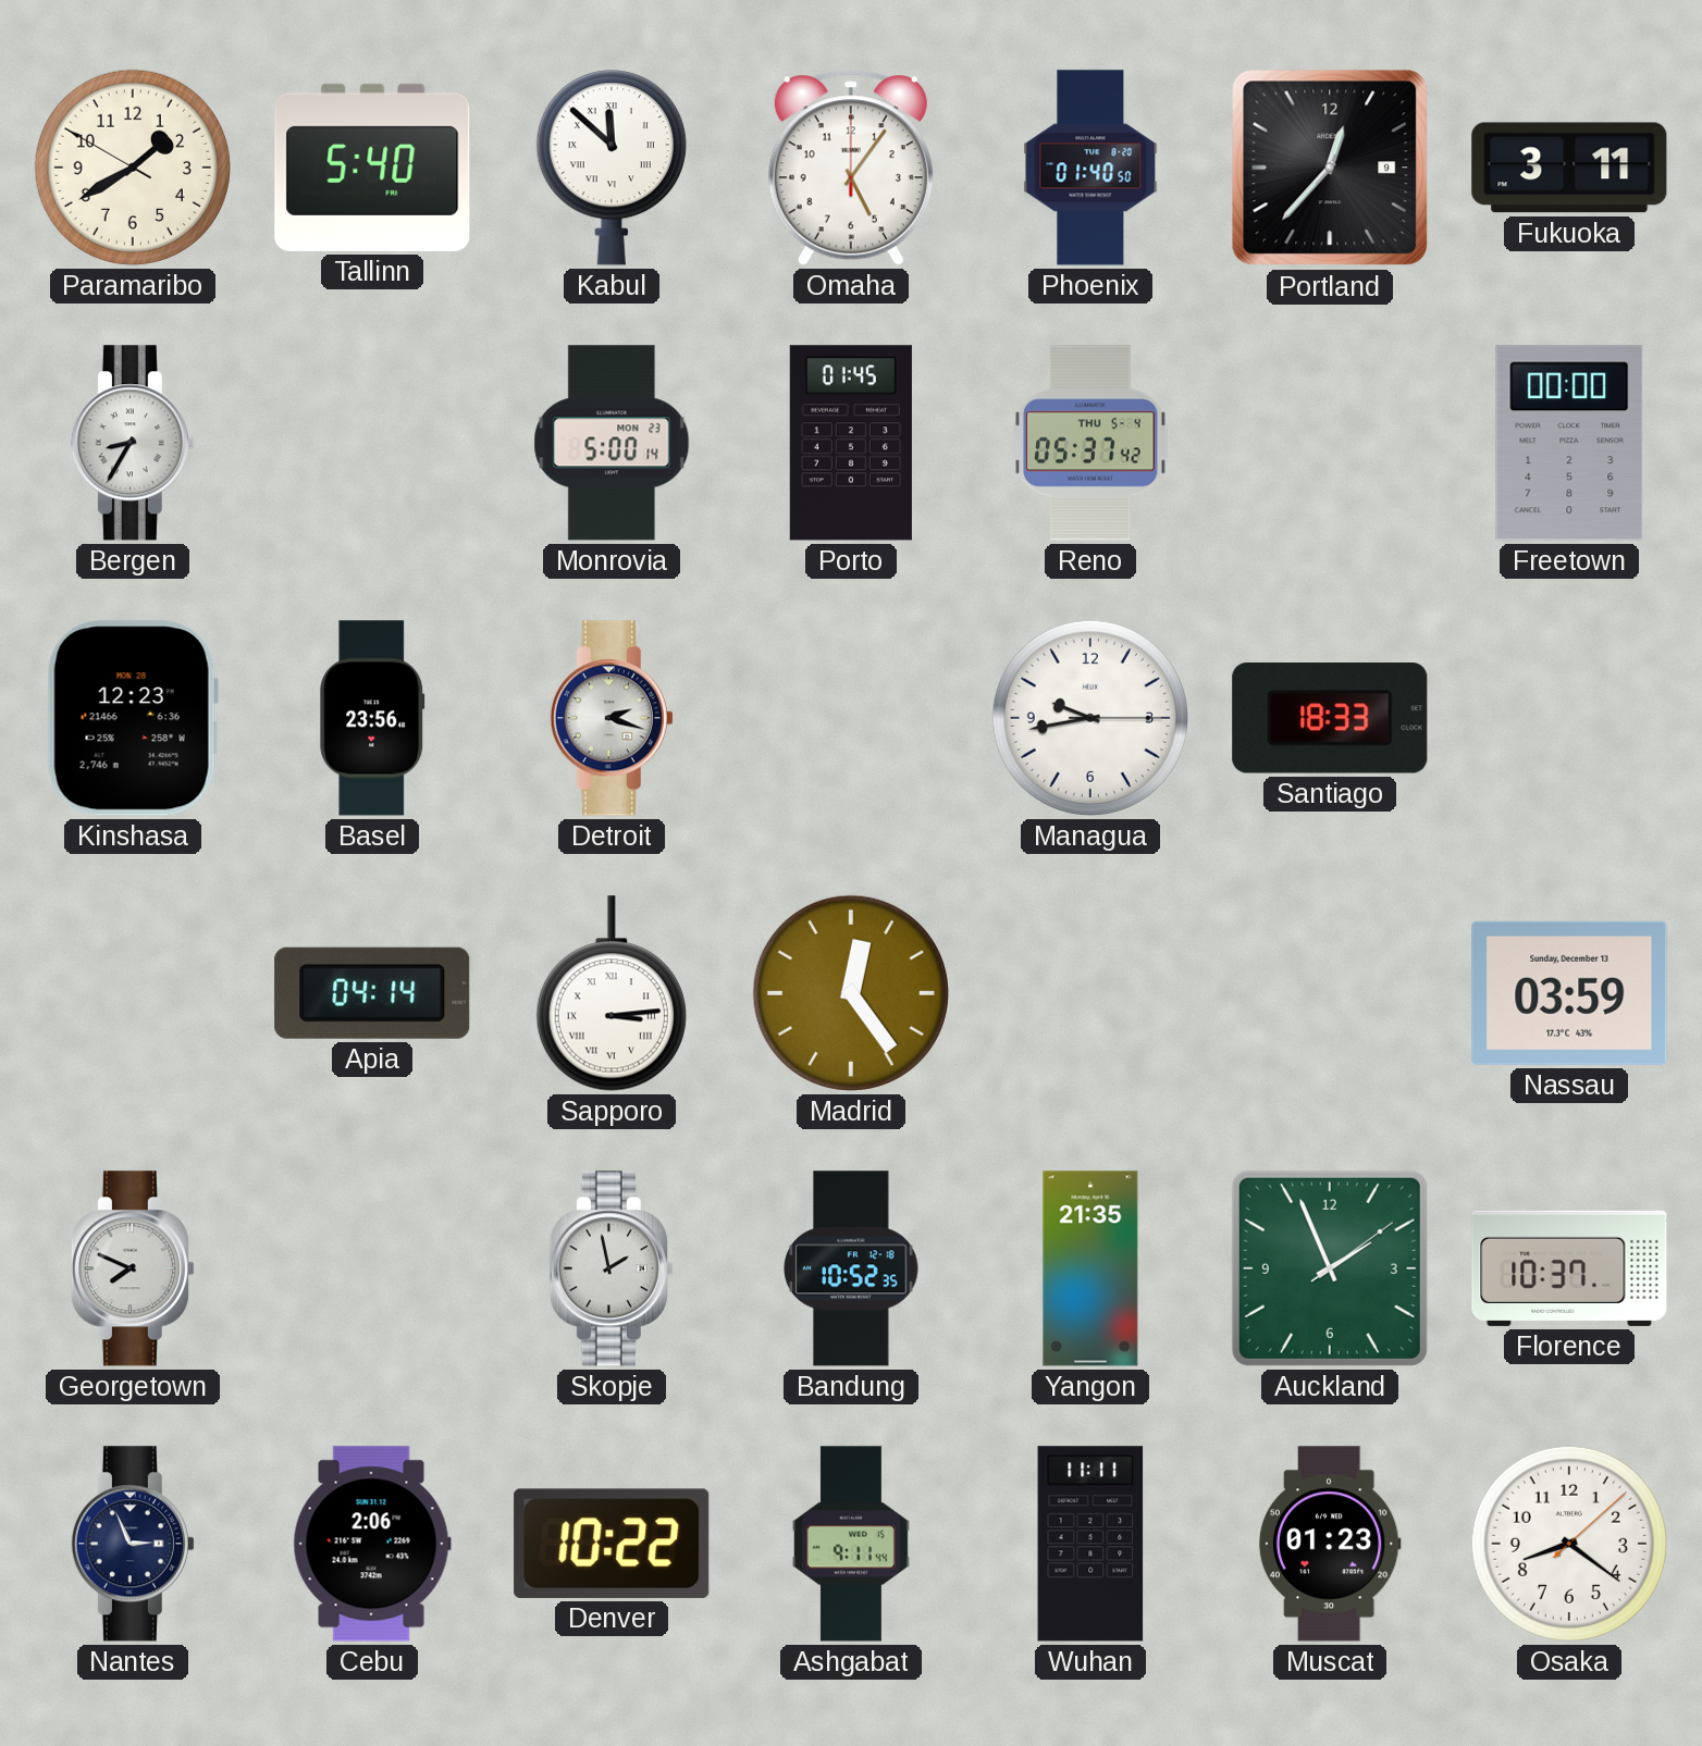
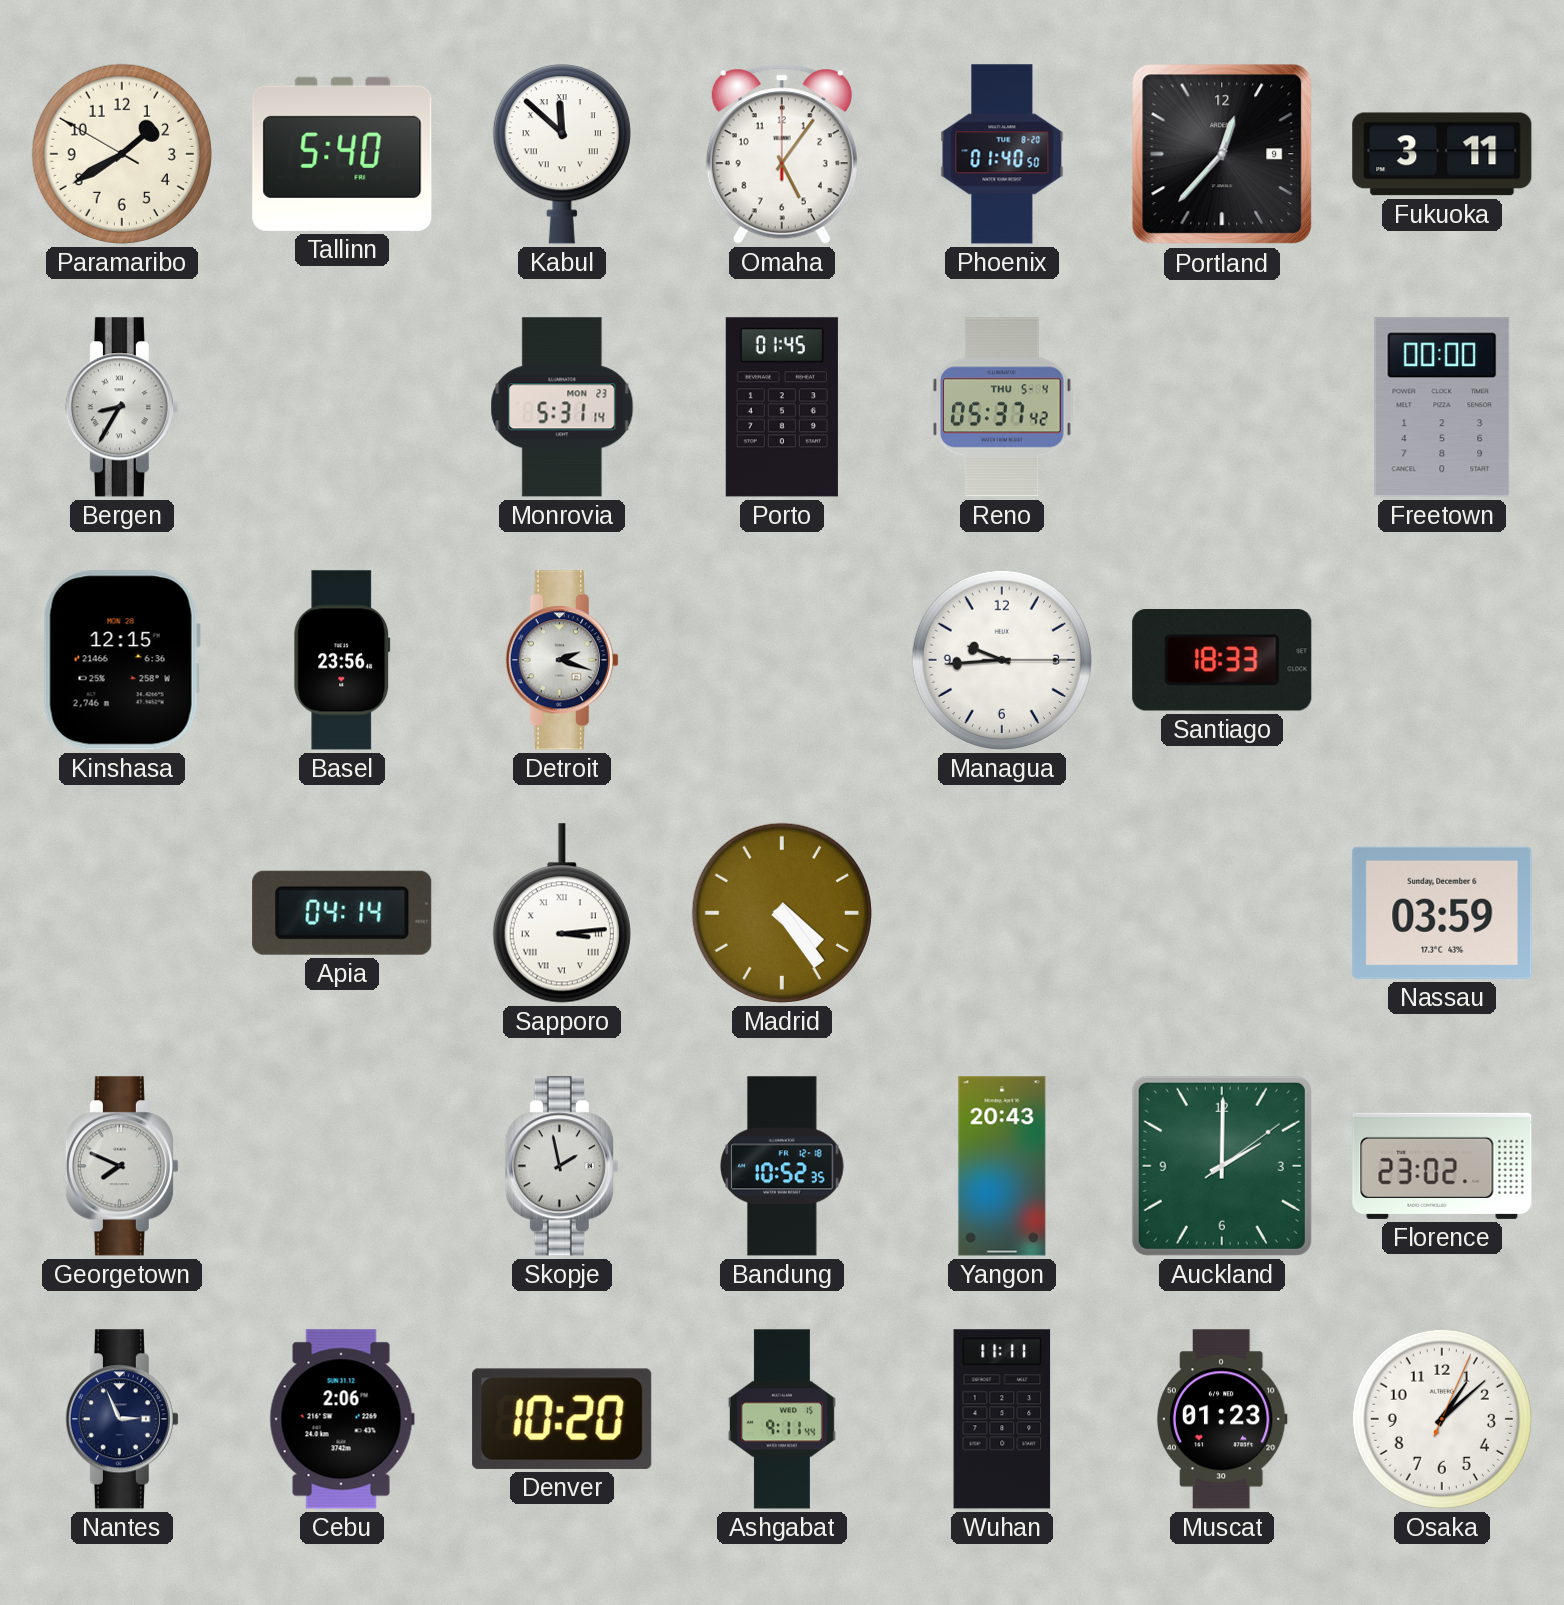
Monrovia: 5:00 -> 5:31 (562, 407)
Kinshasa: 12:23 -> 12:15 (122, 660)
Managua: 9:43 -> 9:44 (1002, 660)
Madrid: 12:24 -> 4:24 (782, 913)
Nassau date: Sunday, December 13 -> Sunday, December 6 (1442, 913)
Yangon: 21:35 -> 20:43 (1002, 1166)
Auckland: 1:56 -> 2:00 (1222, 1166)
Florence: 10:37 -> 23:02 (1442, 1166)
Denver: 10:22 -> 10:20 (562, 1419)
Osaka: 8:21 -> 1:08 (1442, 1419)
